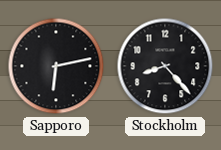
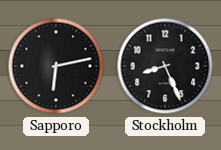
Stockholm: 8:23 -> 8:26 (165, 66)
